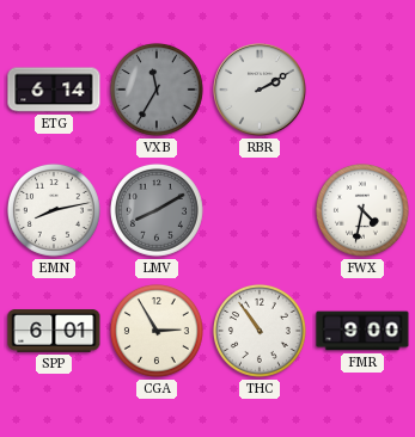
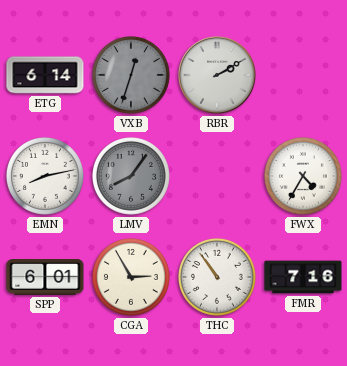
VXB: 11:35 -> 12:33 (131, 75)
LMV: 8:10 -> 8:06 (131, 176)
FWX: 4:32 -> 4:35 (303, 176)
FMR: 9:00 -> 7:16 (303, 277)
